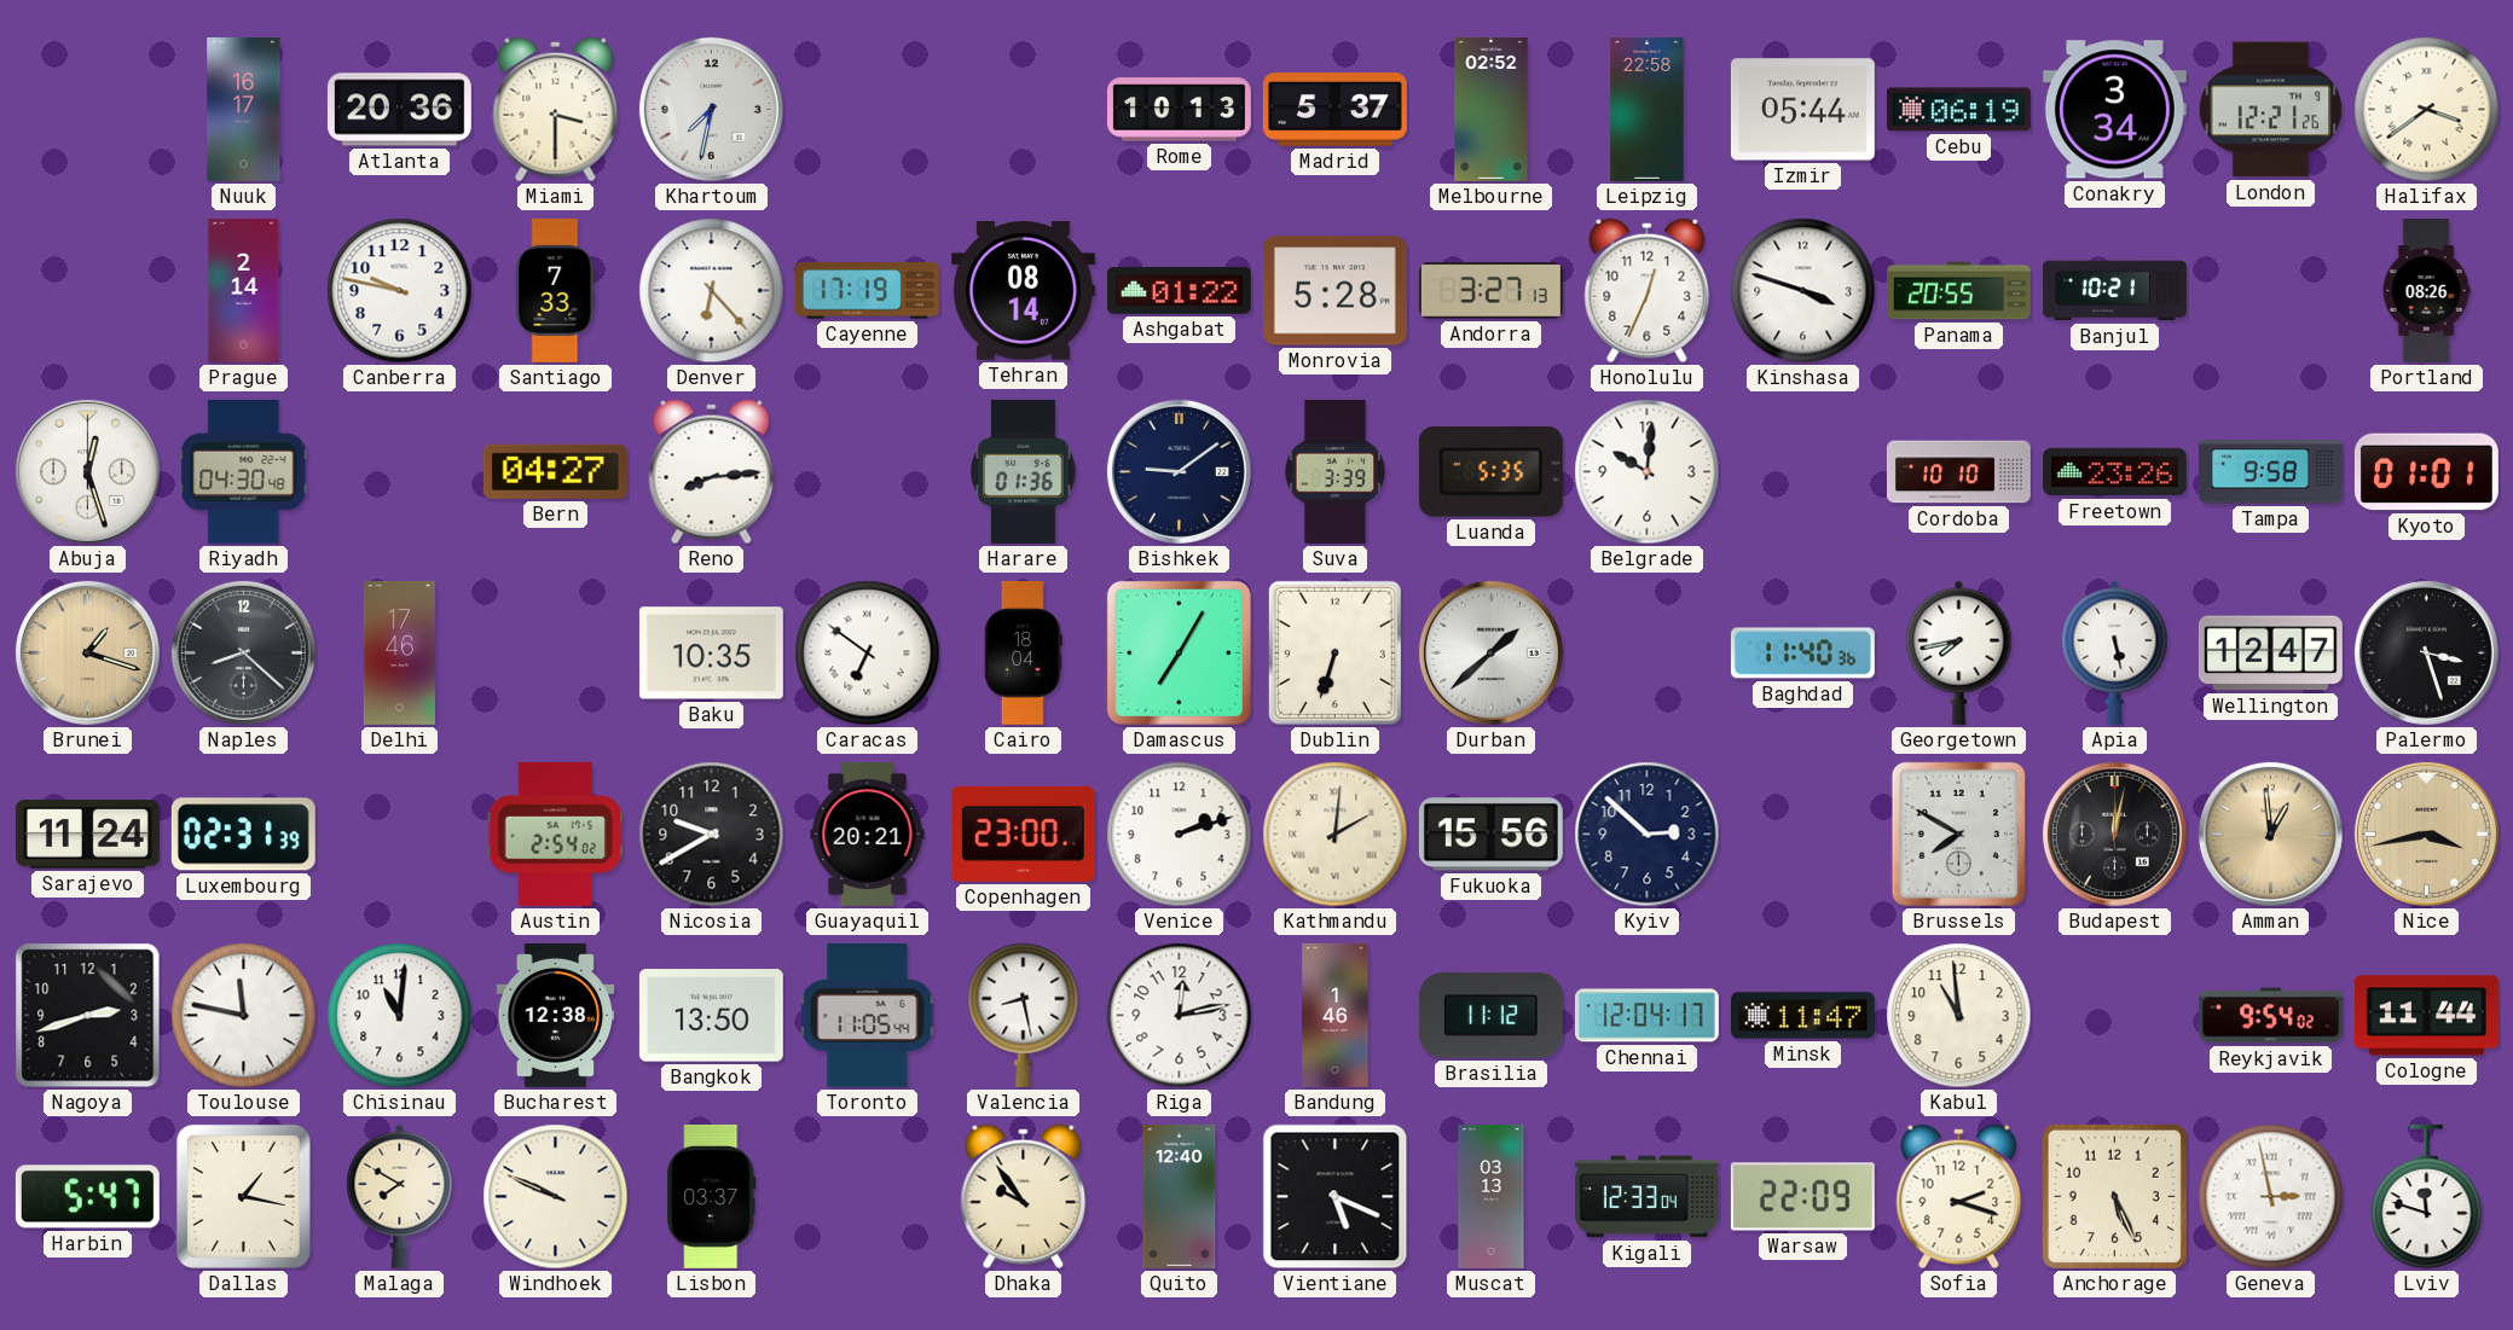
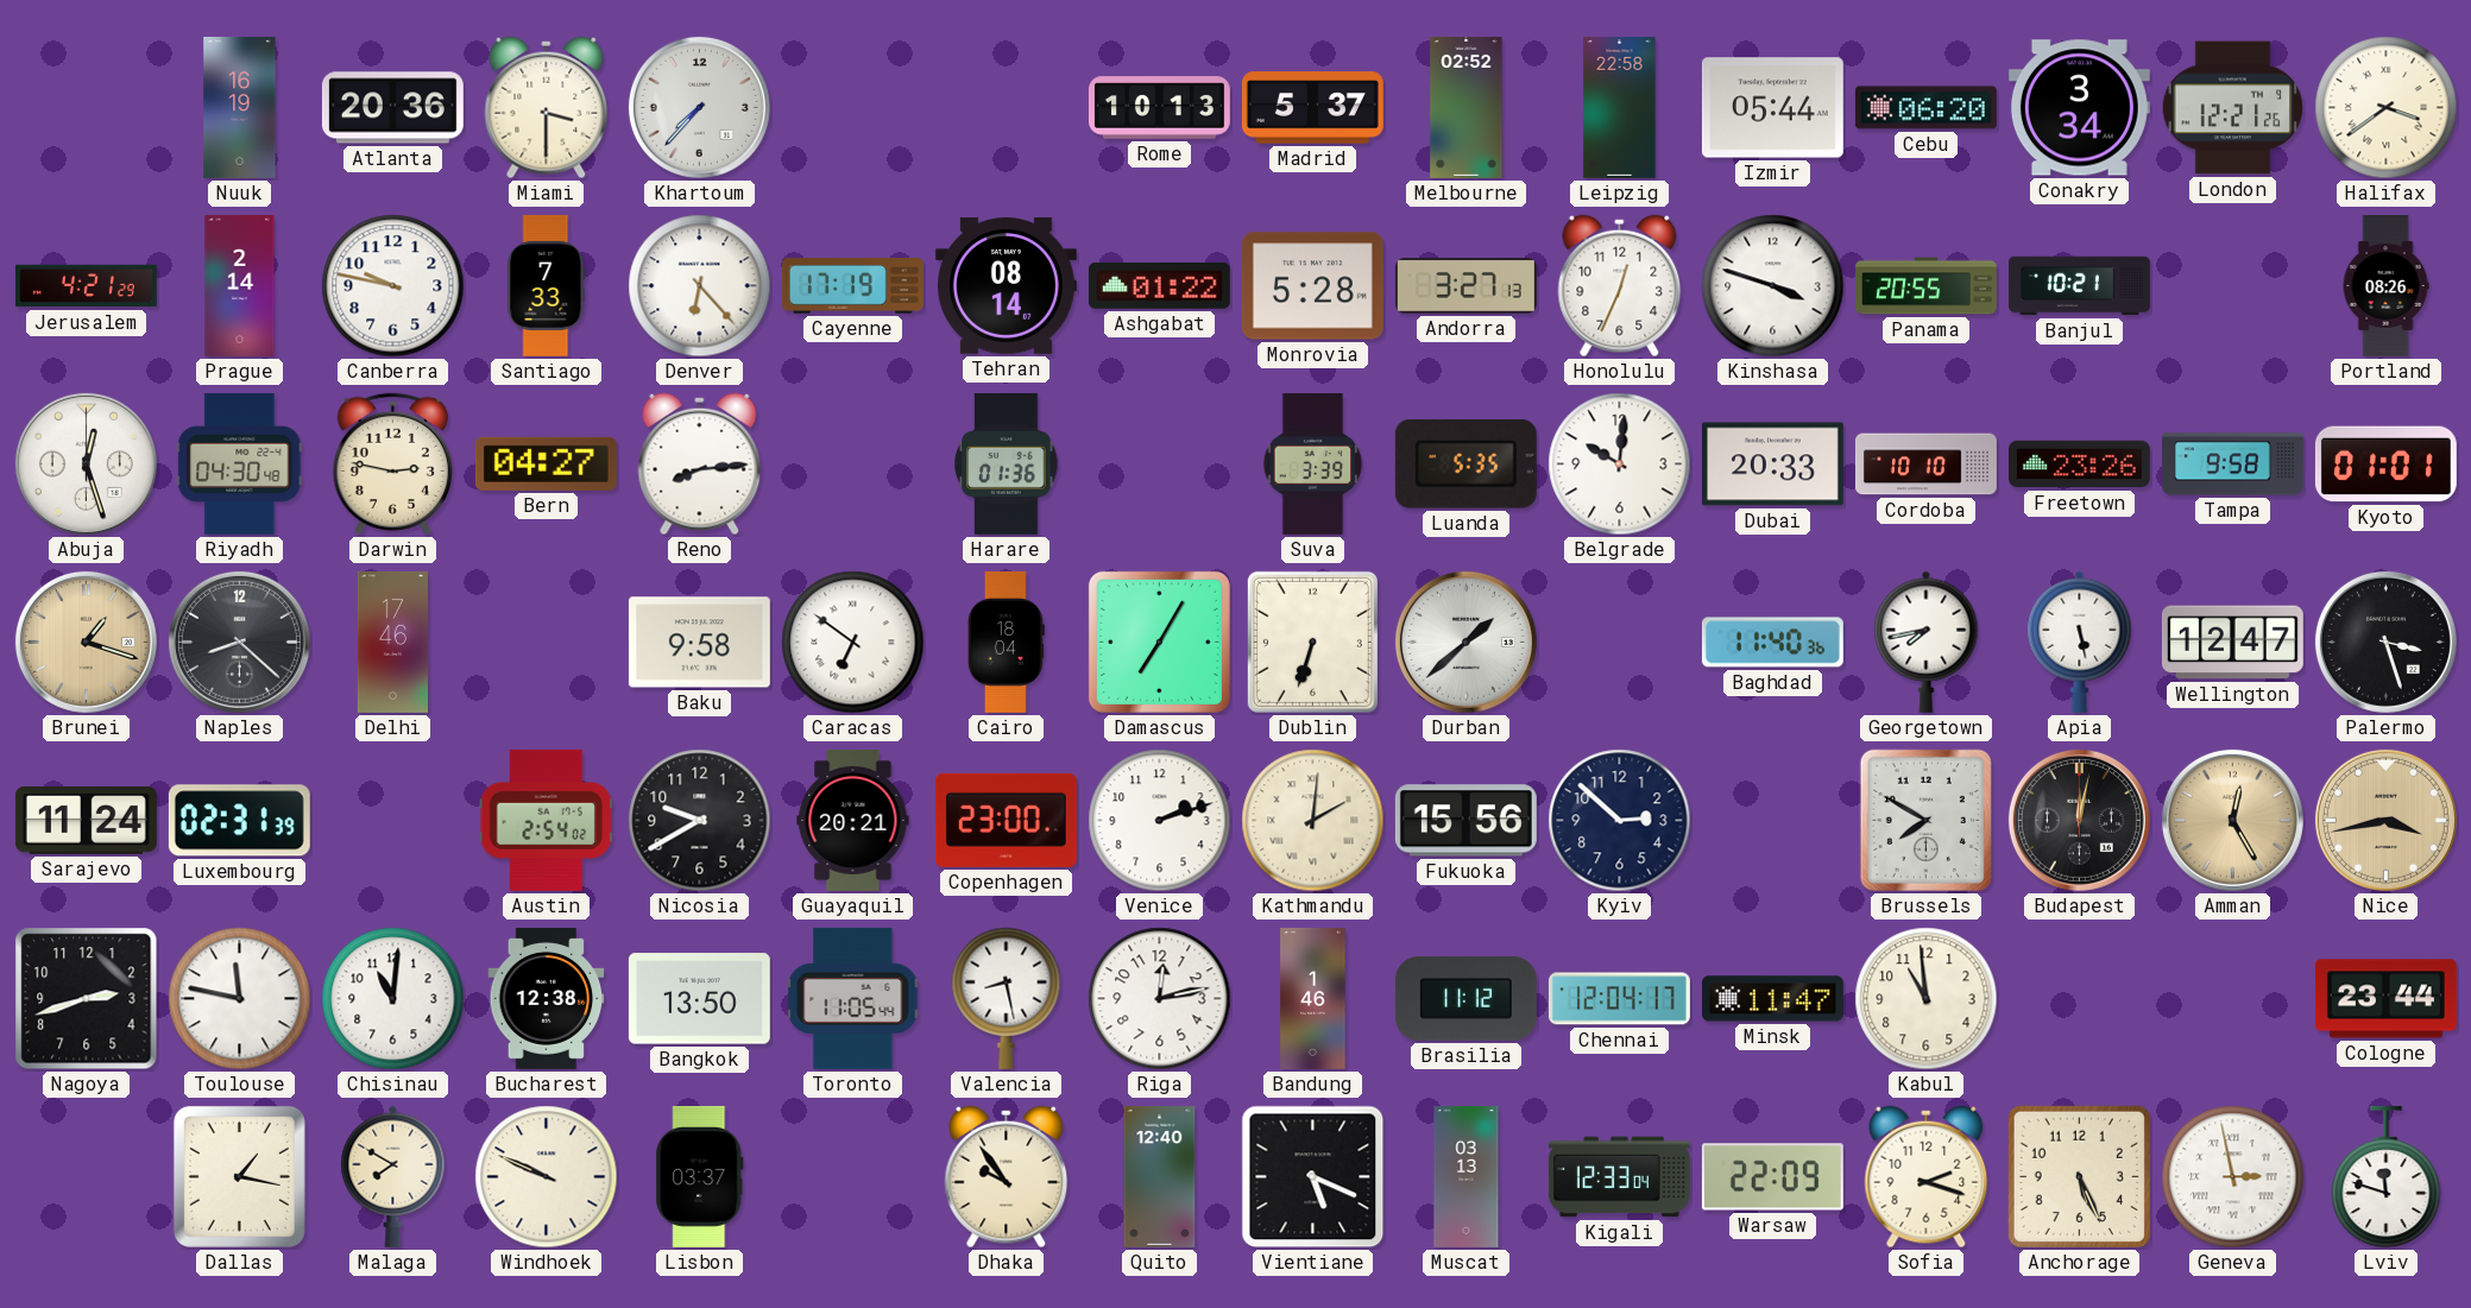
Nuuk: 16:17 -> 16:19 (240, 107)
Khartoum: 7:32 -> 7:37 (699, 107)
Cebu: 06:19 -> 06:20 (1925, 108)
Jerusalem: none -> 4:21 (86, 286)
Darwin: none -> 2:47 (392, 465)
Bishkek: 9:09 -> none (1179, 471)
Dubai: none -> 20:33 (1772, 465)
Baku: 10:35 -> 9:58 (699, 643)
Amman: 12:59 -> 12:25 (2232, 820)
Reykjavik: 9:54 -> none (2270, 1016)
Cologne: 11:44 -> 23:44 (2385, 999)
Harbin: 5:47 -> none (87, 1197)
